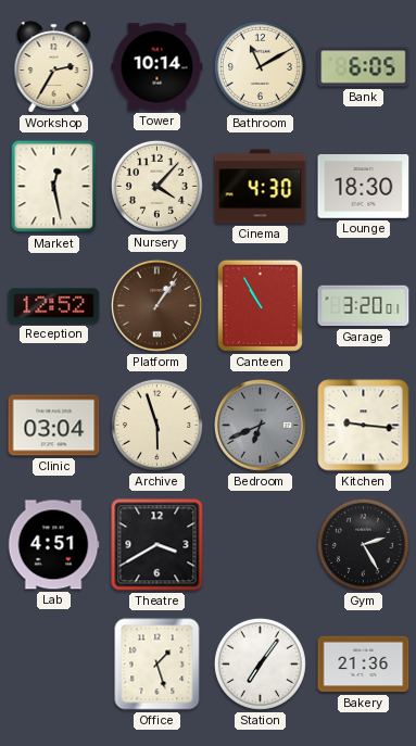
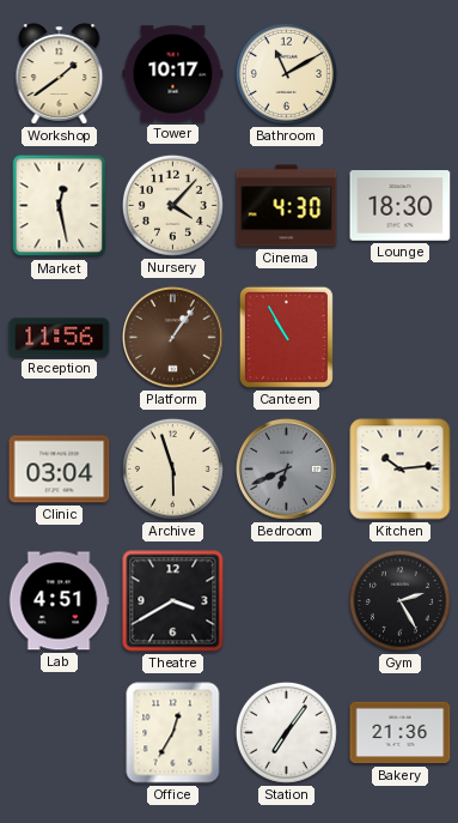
Workshop: 2:35 -> 1:39 (60, 74)
Tower: 10:14 -> 10:17 (173, 74)
Bank: 6:05 -> none (364, 67)
Reception: 12:52 -> 11:56 (60, 338)
Garage: 3:20 -> none (364, 306)
Kitchen: 9:16 -> 10:14 (401, 470)
Office: 1:27 -> 12:35 (173, 733)
